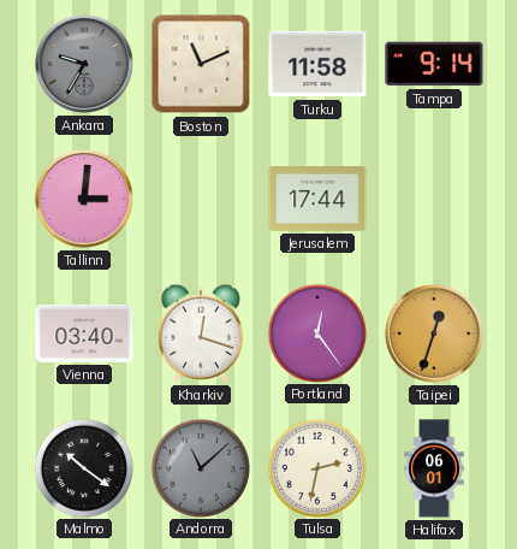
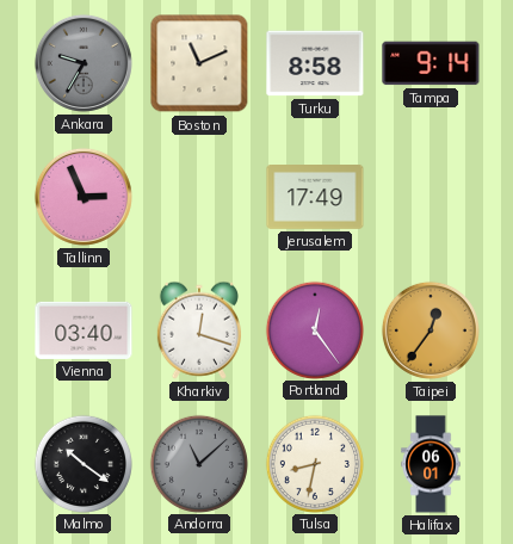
Turku: 11:58 -> 8:58 (315, 63)
Tallinn: 3:01 -> 2:56 (84, 197)
Jerusalem: 17:44 -> 17:49 (315, 198)
Taipei: 12:33 -> 12:36 (431, 330)
Tulsa: 2:32 -> 8:32 (314, 463)
